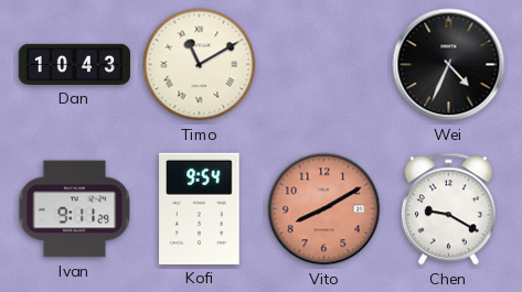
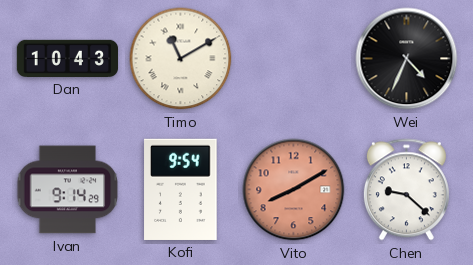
Ivan: 9:11 -> 9:14 (68, 190)
Chen: 9:20 -> 9:22 (406, 190)
